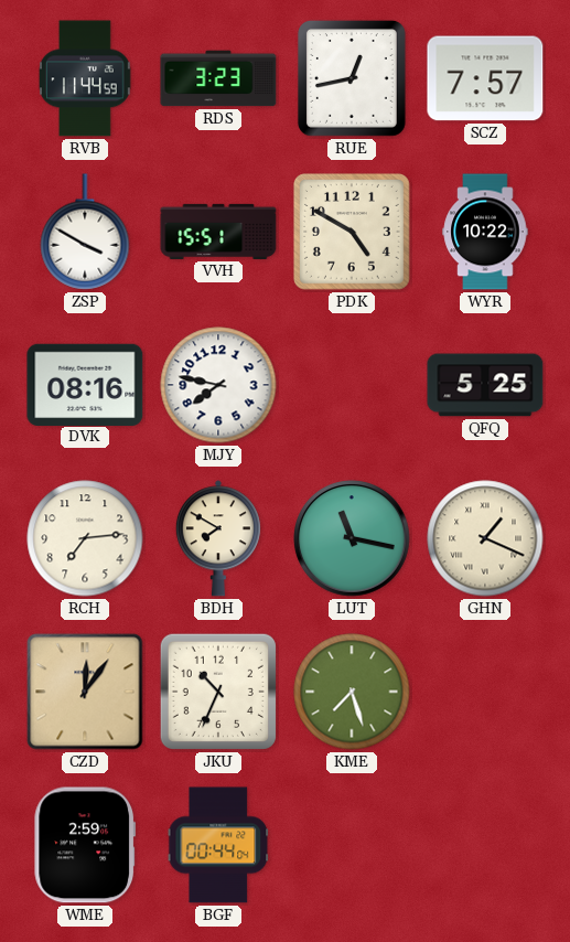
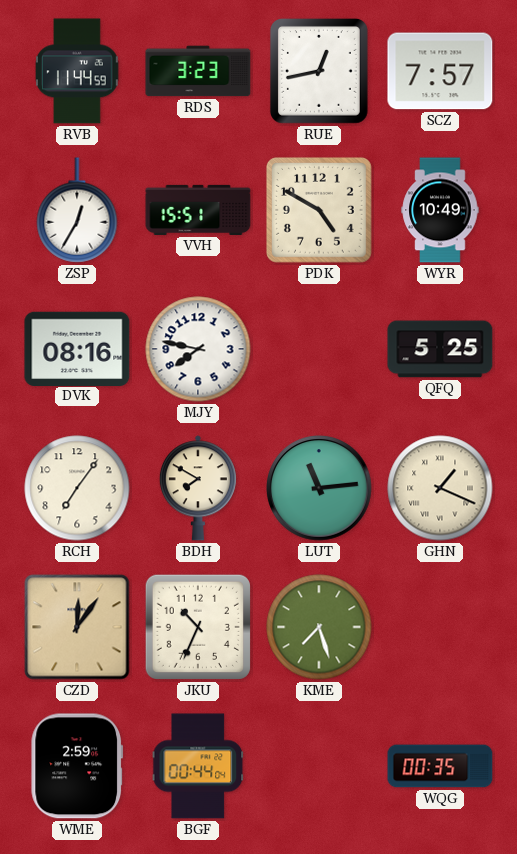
ZSP: 3:50 -> 12:35 (77, 210)
WYR: 10:22 -> 10:49 (440, 210)
RCH: 7:14 -> 7:06 (77, 488)
LUT: 11:17 -> 11:14 (319, 488)
WQG: none -> 00:35 (440, 766)
